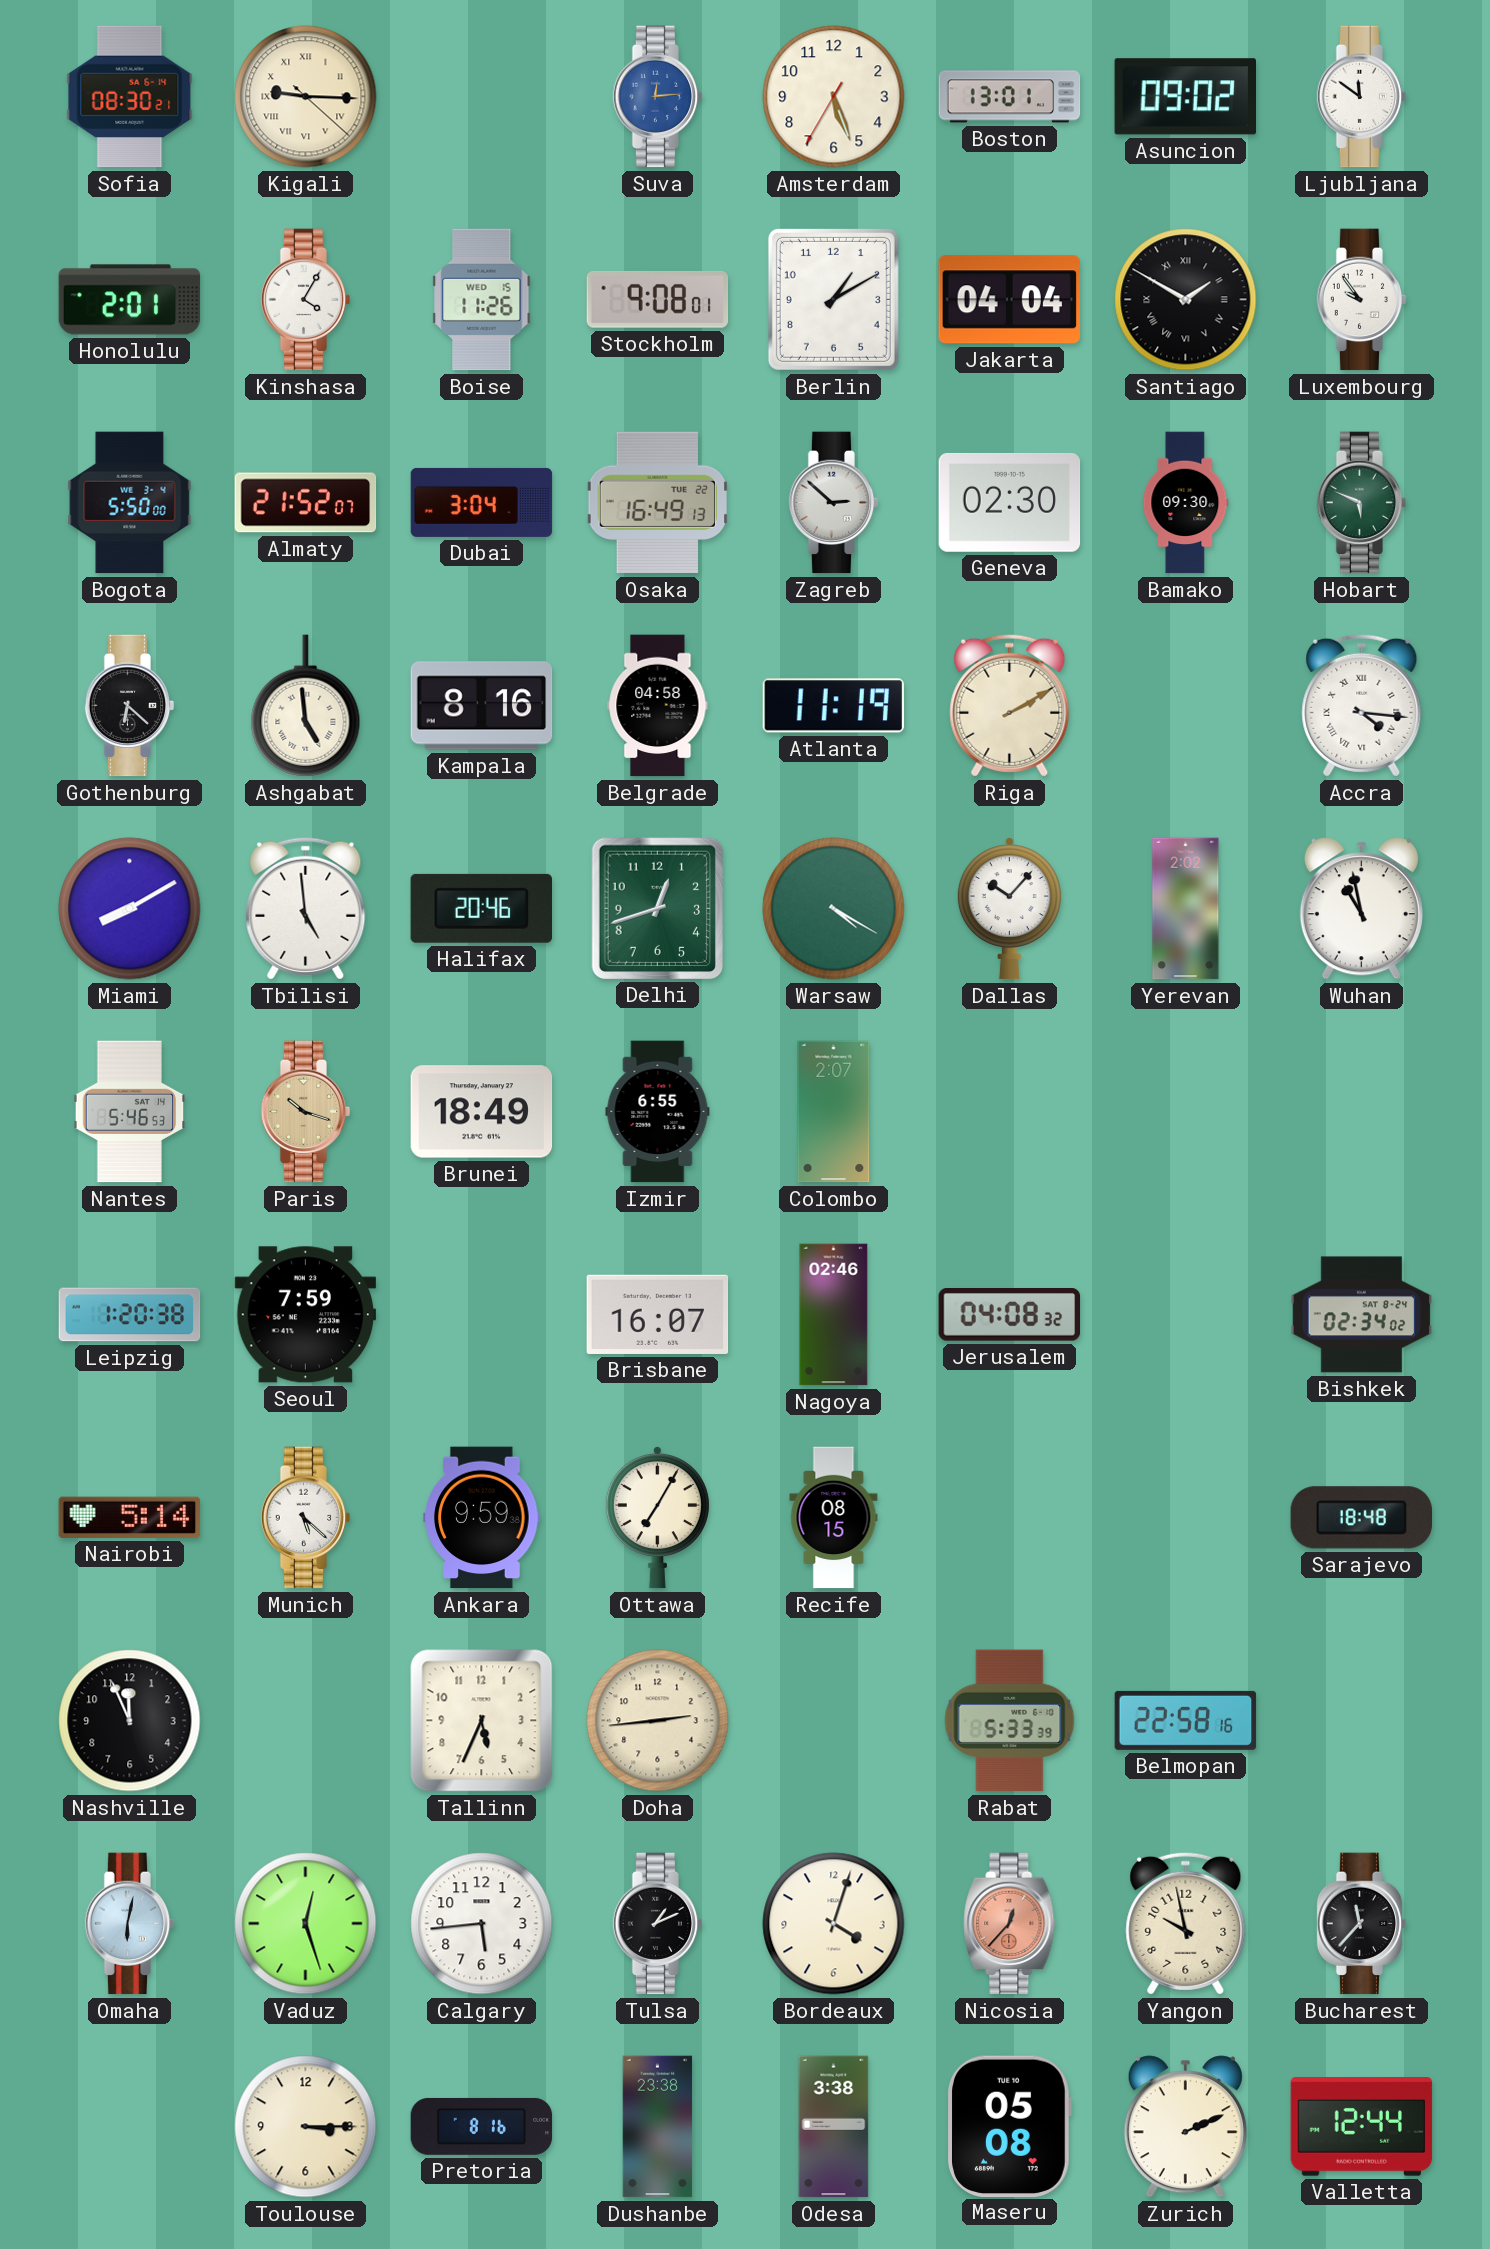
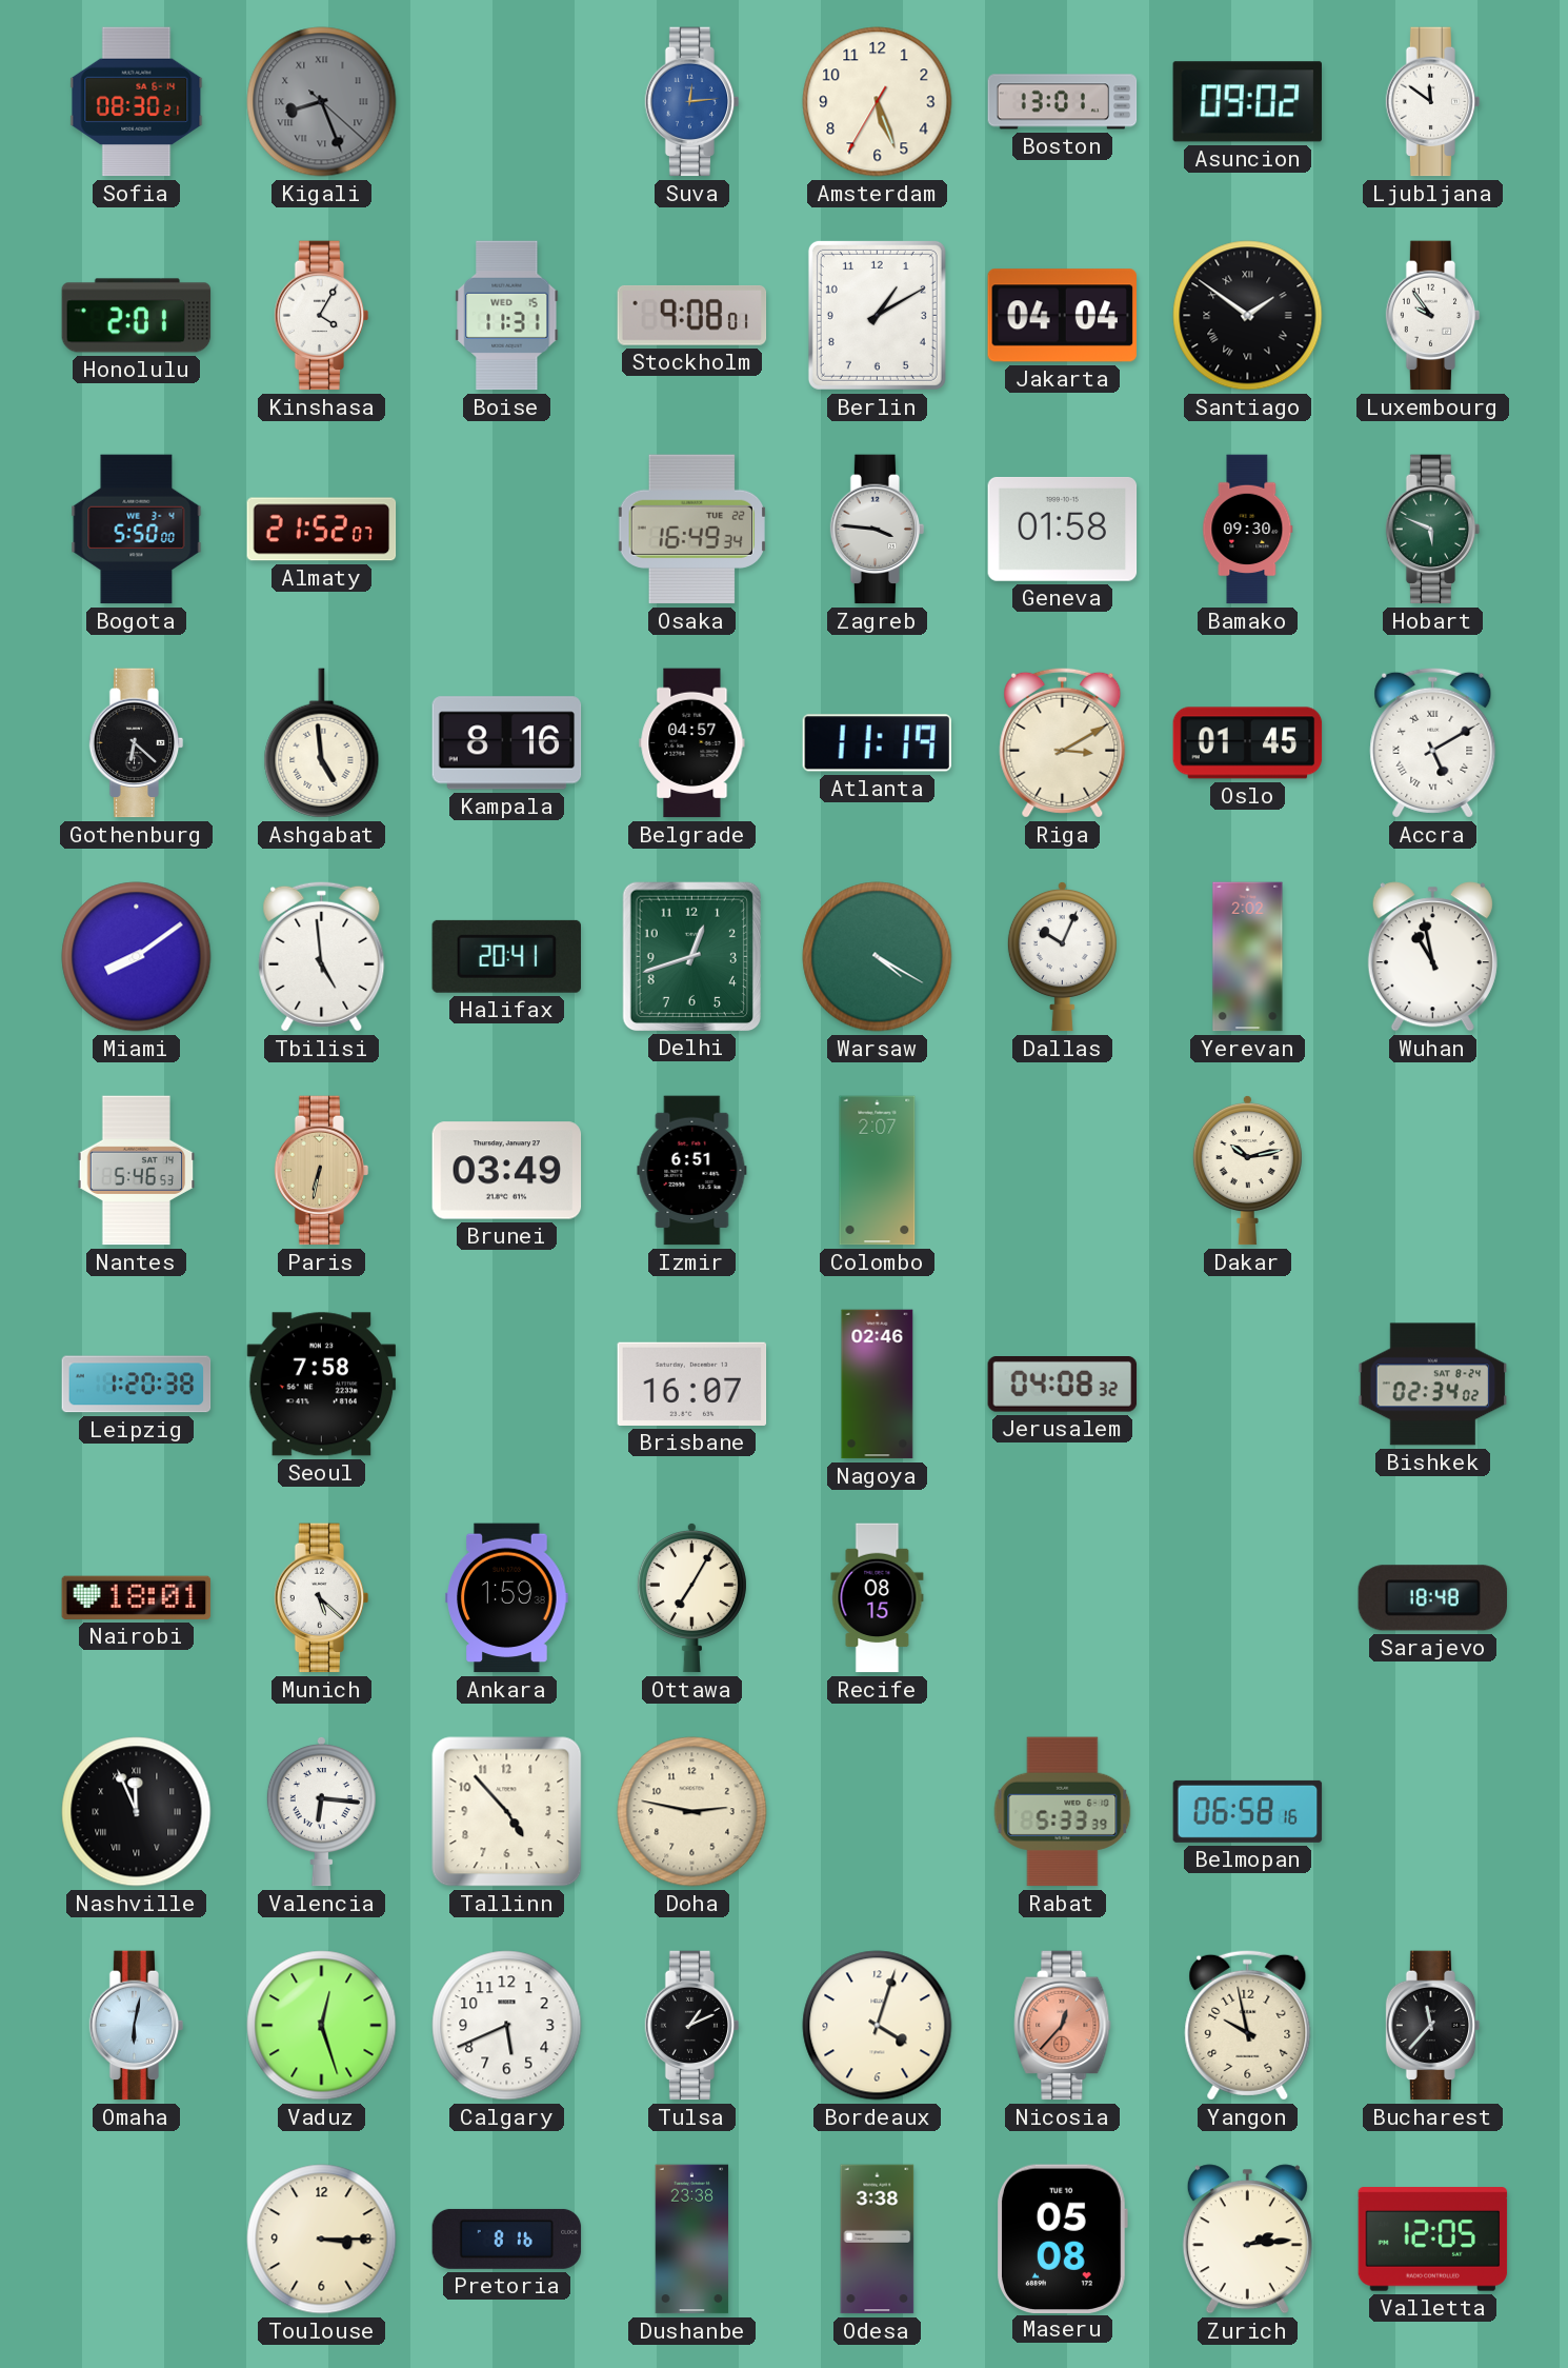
Kigali: 9:15 -> 8:26 (322, 102)
Kigali dial: cream -> grey (322, 102)
Boise: 11:26 -> 11:31 (507, 316)
Santiago: 1:50 -> 1:51 (1248, 316)
Dubai: 3:04 -> none (482, 502)
Osaka: 16:49:13 -> 16:49:34 (692, 530)
Zagreb: 2:52 -> 3:46 (878, 530)
Geneva: 02:30 -> 01:58 (1063, 529)
Belgrade: 04:58 -> 04:57 (692, 743)
Riga: 2:10 -> 3:10 (1063, 742)
Oslo: none -> 01:45 (1248, 743)
Accra: 4:16 -> 5:10 (1433, 742)
Miami: 8:10 -> 8:09 (137, 957)
Halifax: 20:46 -> 20:41 (506, 956)
Dallas: 10:07 -> 10:04 (1062, 956)
Paris: 10:18 -> 6:32 (322, 1171)
Brunei: 18:49 -> 03:49 (507, 1171)
Izmir: 6:55 -> 6:51 (692, 1171)
Dakar: none -> 10:13 (1247, 1170)
Seoul: 7:59 -> 7:58 (322, 1385)
Nairobi: 5:14 -> 18:01 (137, 1597)
Ankara: 9:59 -> 1:59 (507, 1598)
Nashville numerals: Arabic -> Roman (137, 1812)
Valencia: none -> 6:16 (321, 1811)
Tallinn: 5:34 -> 4:53 (507, 1812)
Doha: 2:44 -> 2:47 (692, 1812)
Belmopan: 22:58 -> 06:58 (1248, 1811)
Calgary: 5:44 -> 5:41 (507, 2026)
Zurich: 2:11 -> 2:14 (1247, 2240)
Valletta: 12:44 -> 12:05 (1433, 2240)
